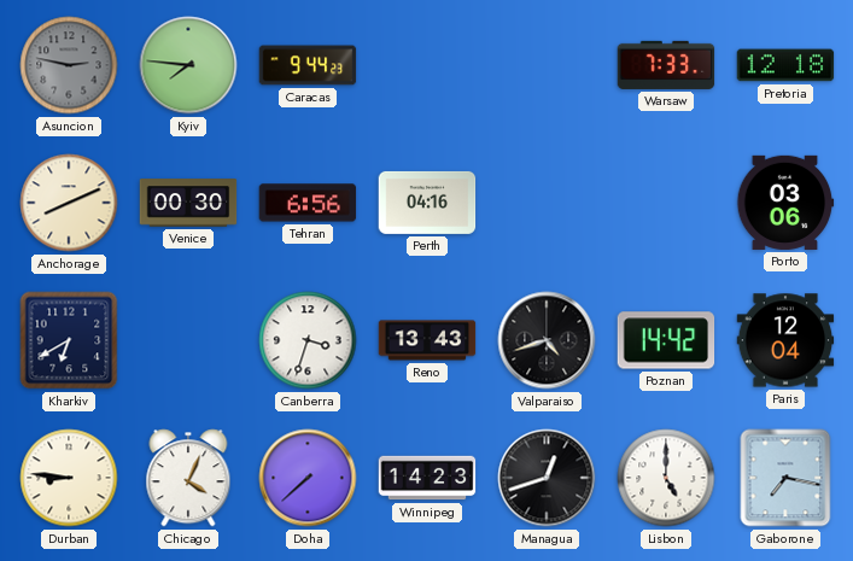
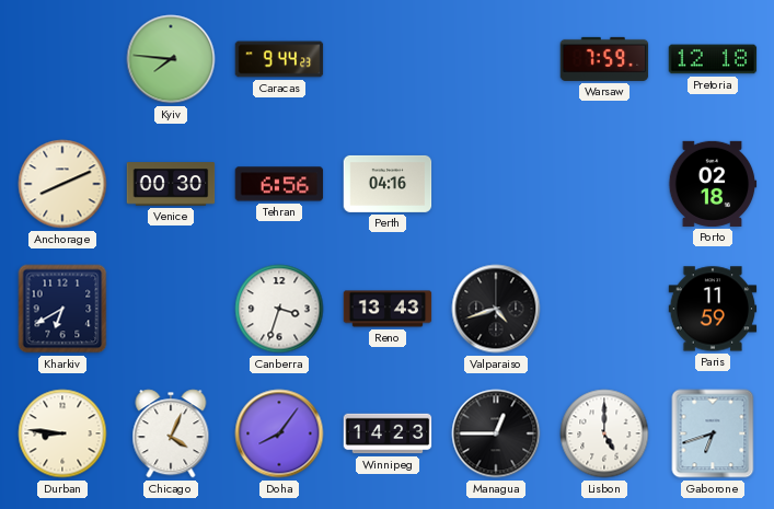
Asuncion: 2:47 -> none (69, 65)
Warsaw: 7:33 -> 7:59 (604, 59)
Porto: 03:06 -> 02:18 (713, 184)
Poznan: 14:42 -> none (666, 340)
Paris: 12:04 -> 11:59 (713, 309)
Doha: 7:38 -> 8:06 (279, 433)
Managua: 12:42 -> 12:45 (496, 433)
Gaborone: 7:17 -> 6:42 (713, 433)
